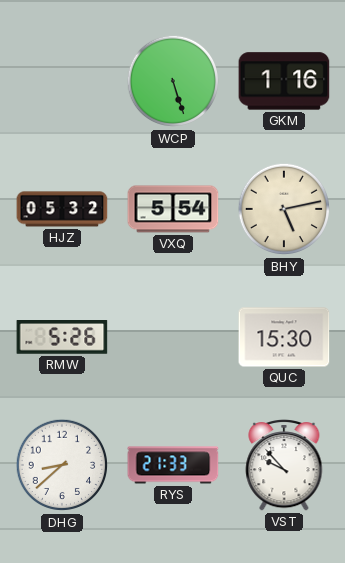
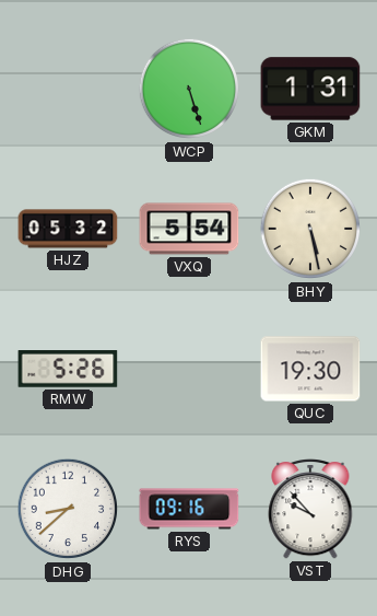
GKM: 1:16 -> 1:31 (310, 89)
BHY: 5:13 -> 5:28 (310, 229)
QUC: 15:30 -> 19:30 (310, 369)
RYS: 21:33 -> 09:16 (189, 509)
